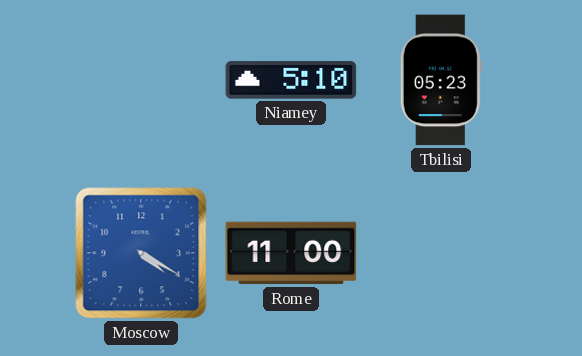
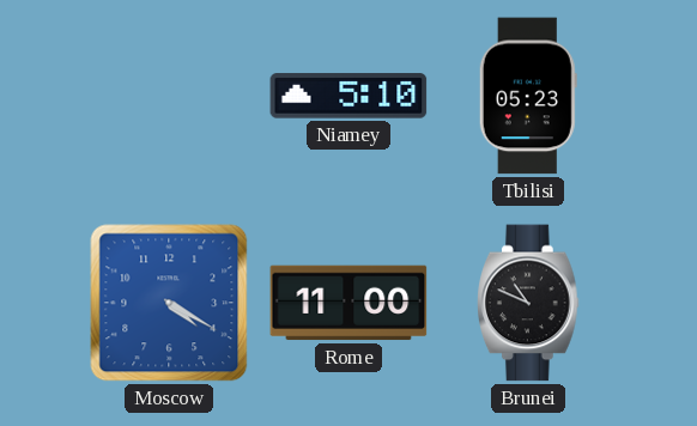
Brunei: none -> 10:49 (528, 303)
